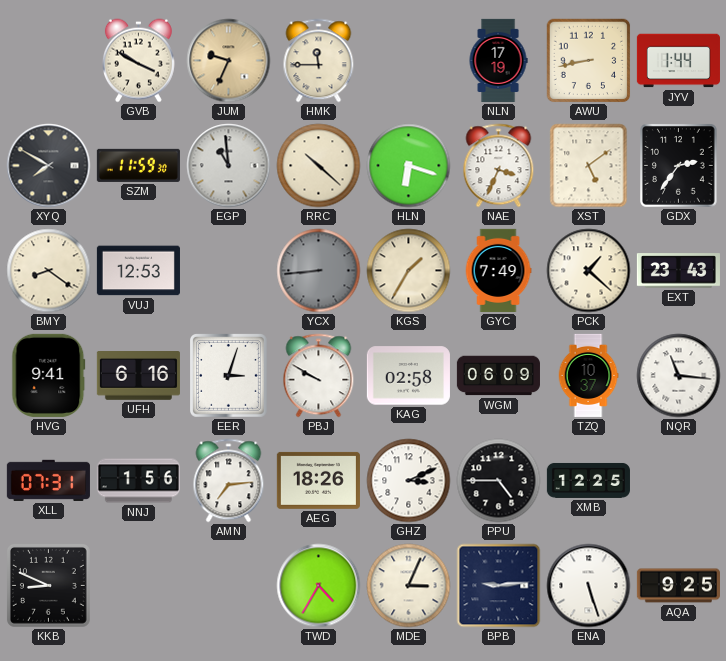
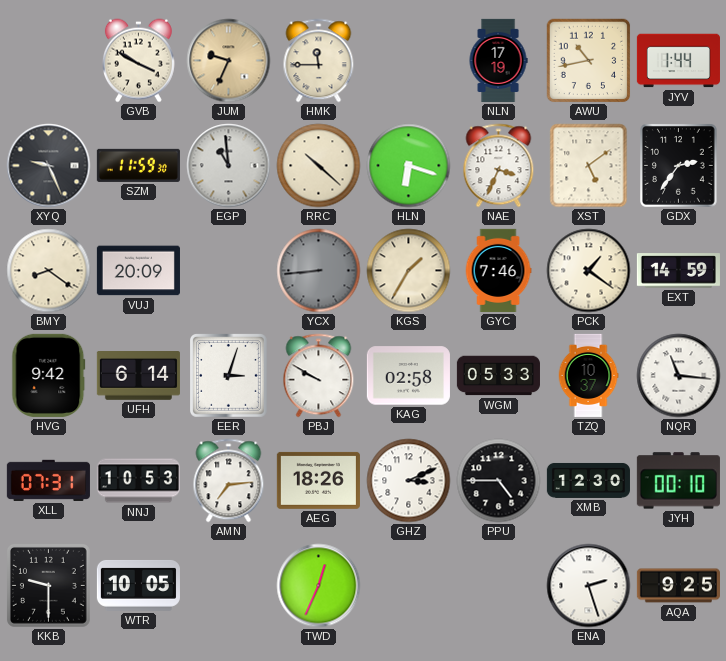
AWU: 8:43 -> 10:43 (589, 61)
XYQ: 7:50 -> 9:26 (49, 166)
VUJ: 12:53 -> 20:09 (138, 271)
GYC: 7:49 -> 7:46 (498, 270)
PCK: 1:22 -> 1:21 (589, 271)
EXT: 23:43 -> 14:59 (678, 271)
HVG: 9:41 -> 9:42 (49, 375)
UFH: 6:16 -> 6:14 (138, 376)
WGM: 06:09 -> 05:33 (498, 376)
NNJ: 1:56 -> 10:53 (138, 481)
XMB: 12:25 -> 12:30 (588, 480)
JYH: none -> 00:10 (678, 481)
KKB: 8:49 -> 9:30 (48, 585)
WTR: none -> 10:05 (138, 585)
TWD: 4:35 -> 12:34 (319, 586)
MDE: 3:04 -> none (409, 586)
BPB: 9:14 -> none (499, 586)
ENA: 5:27 -> 2:27 (589, 586)
